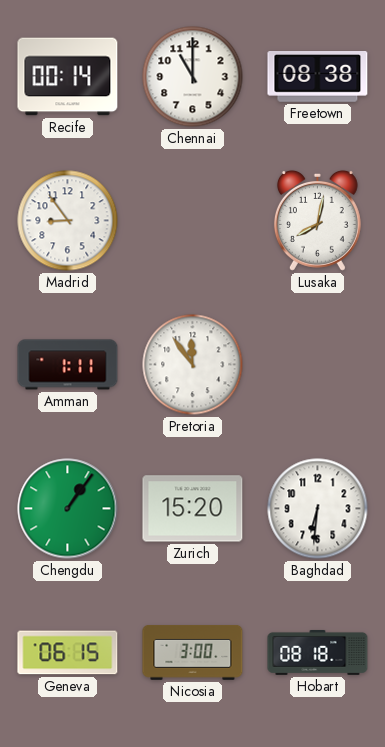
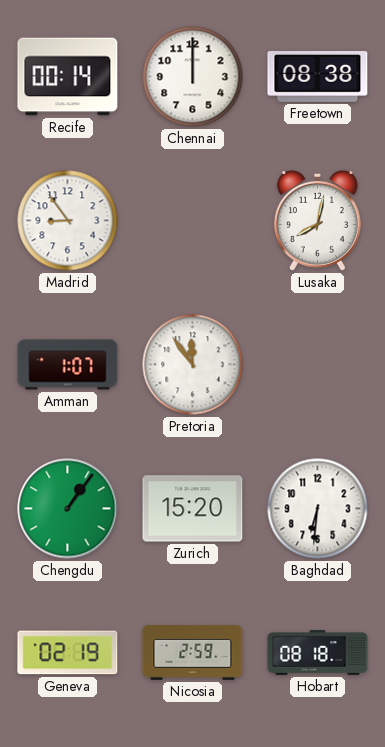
Chennai: 11:00 -> 12:00 (193, 77)
Amman: 1:11 -> 1:07 (68, 365)
Geneva: 06:15 -> 02:19 (68, 653)
Nicosia: 3:00 -> 2:59 (193, 653)
